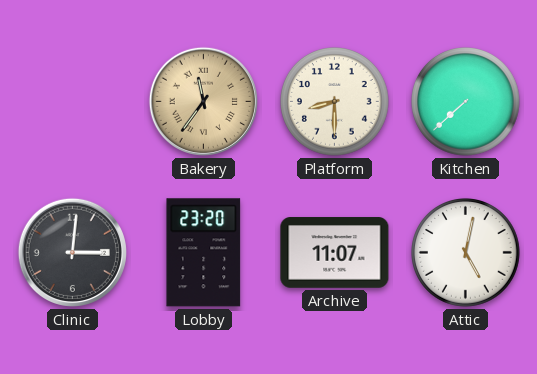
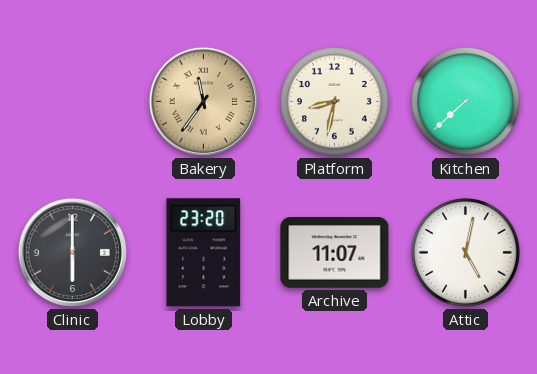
Platform: 8:30 -> 8:32 (335, 102)
Clinic: 3:01 -> 6:00 (72, 252)
